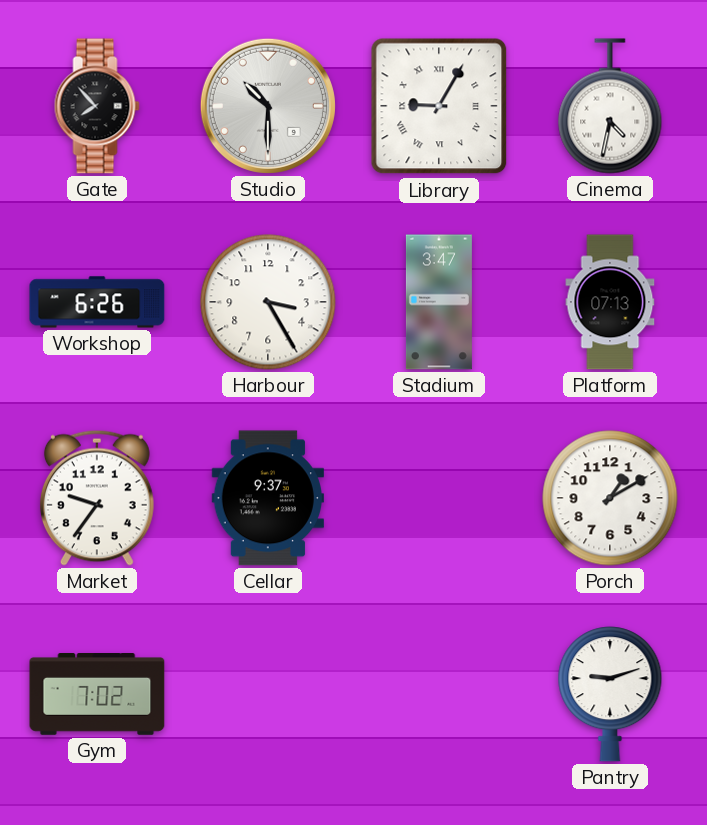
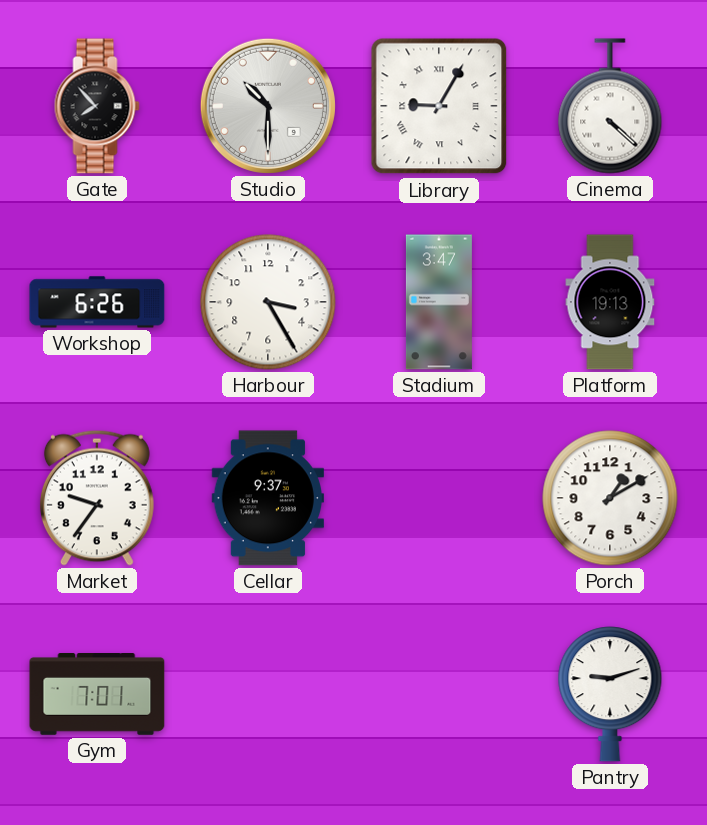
Cinema: 4:32 -> 4:22 (610, 106)
Platform: 07:13 -> 19:13 (610, 302)
Gym: 7:02 -> 7:01 (97, 694)
